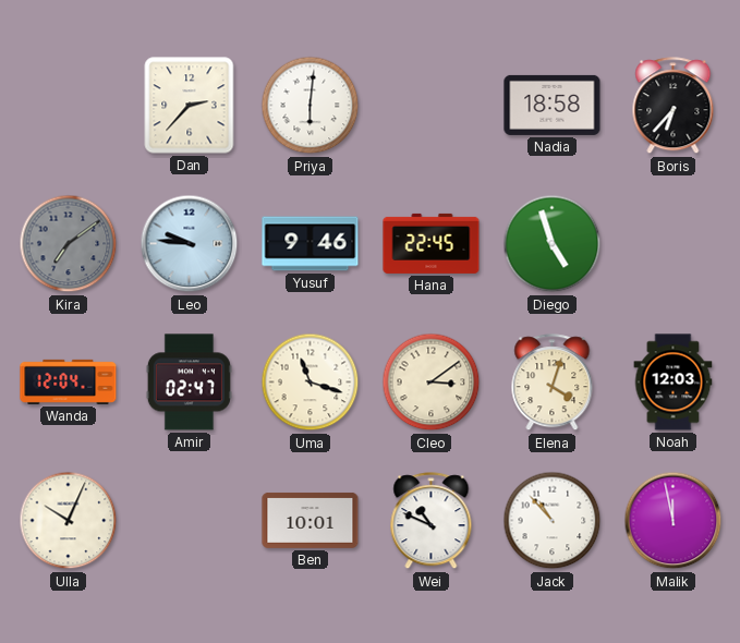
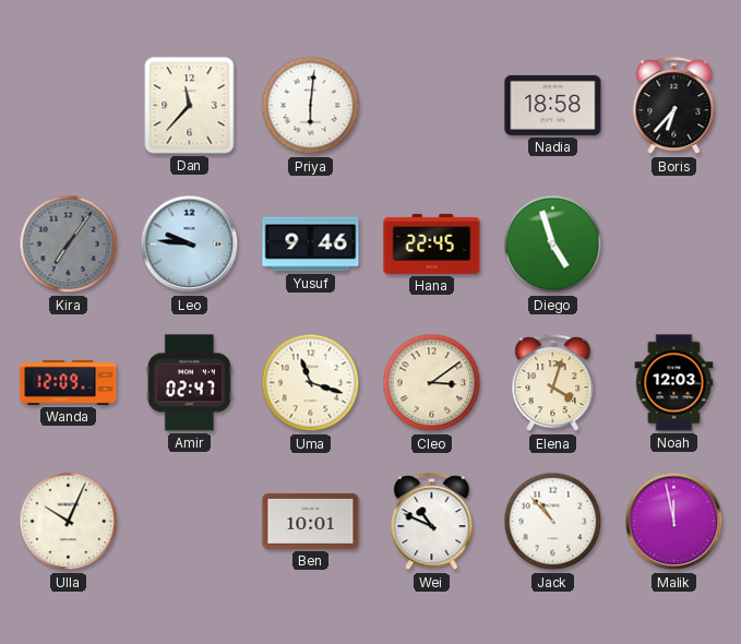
Dan: 2:37 -> 11:37 (190, 106)
Kira: 7:09 -> 7:06 (69, 245)
Wanda: 12:04 -> 12:09 (69, 382)
